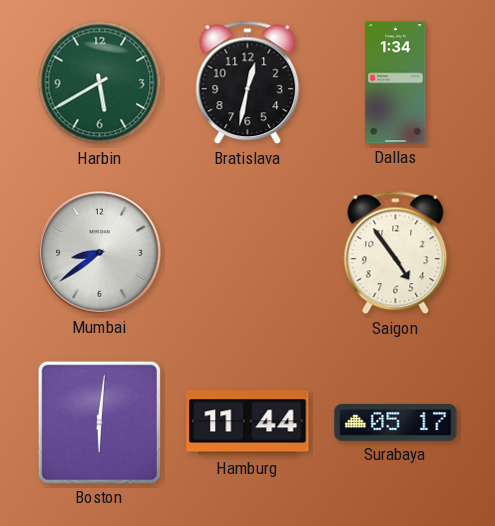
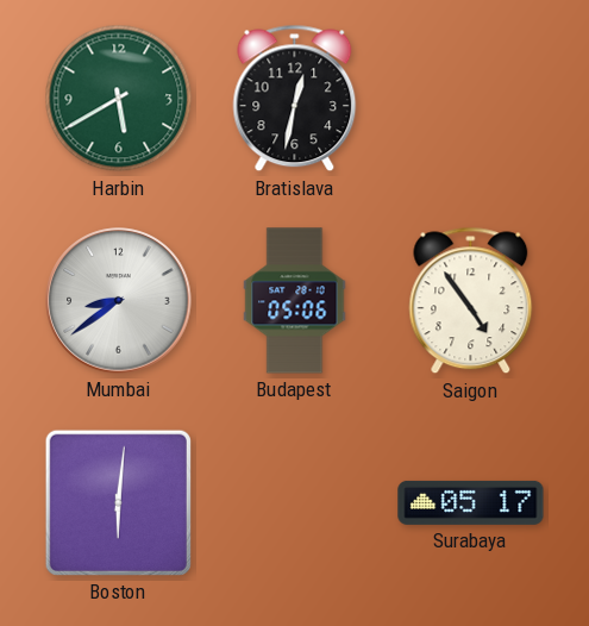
Dallas: 1:34 -> none (396, 83)
Budapest: none -> 05:06 (295, 301)
Hamburg: 11:44 -> none (248, 423)
